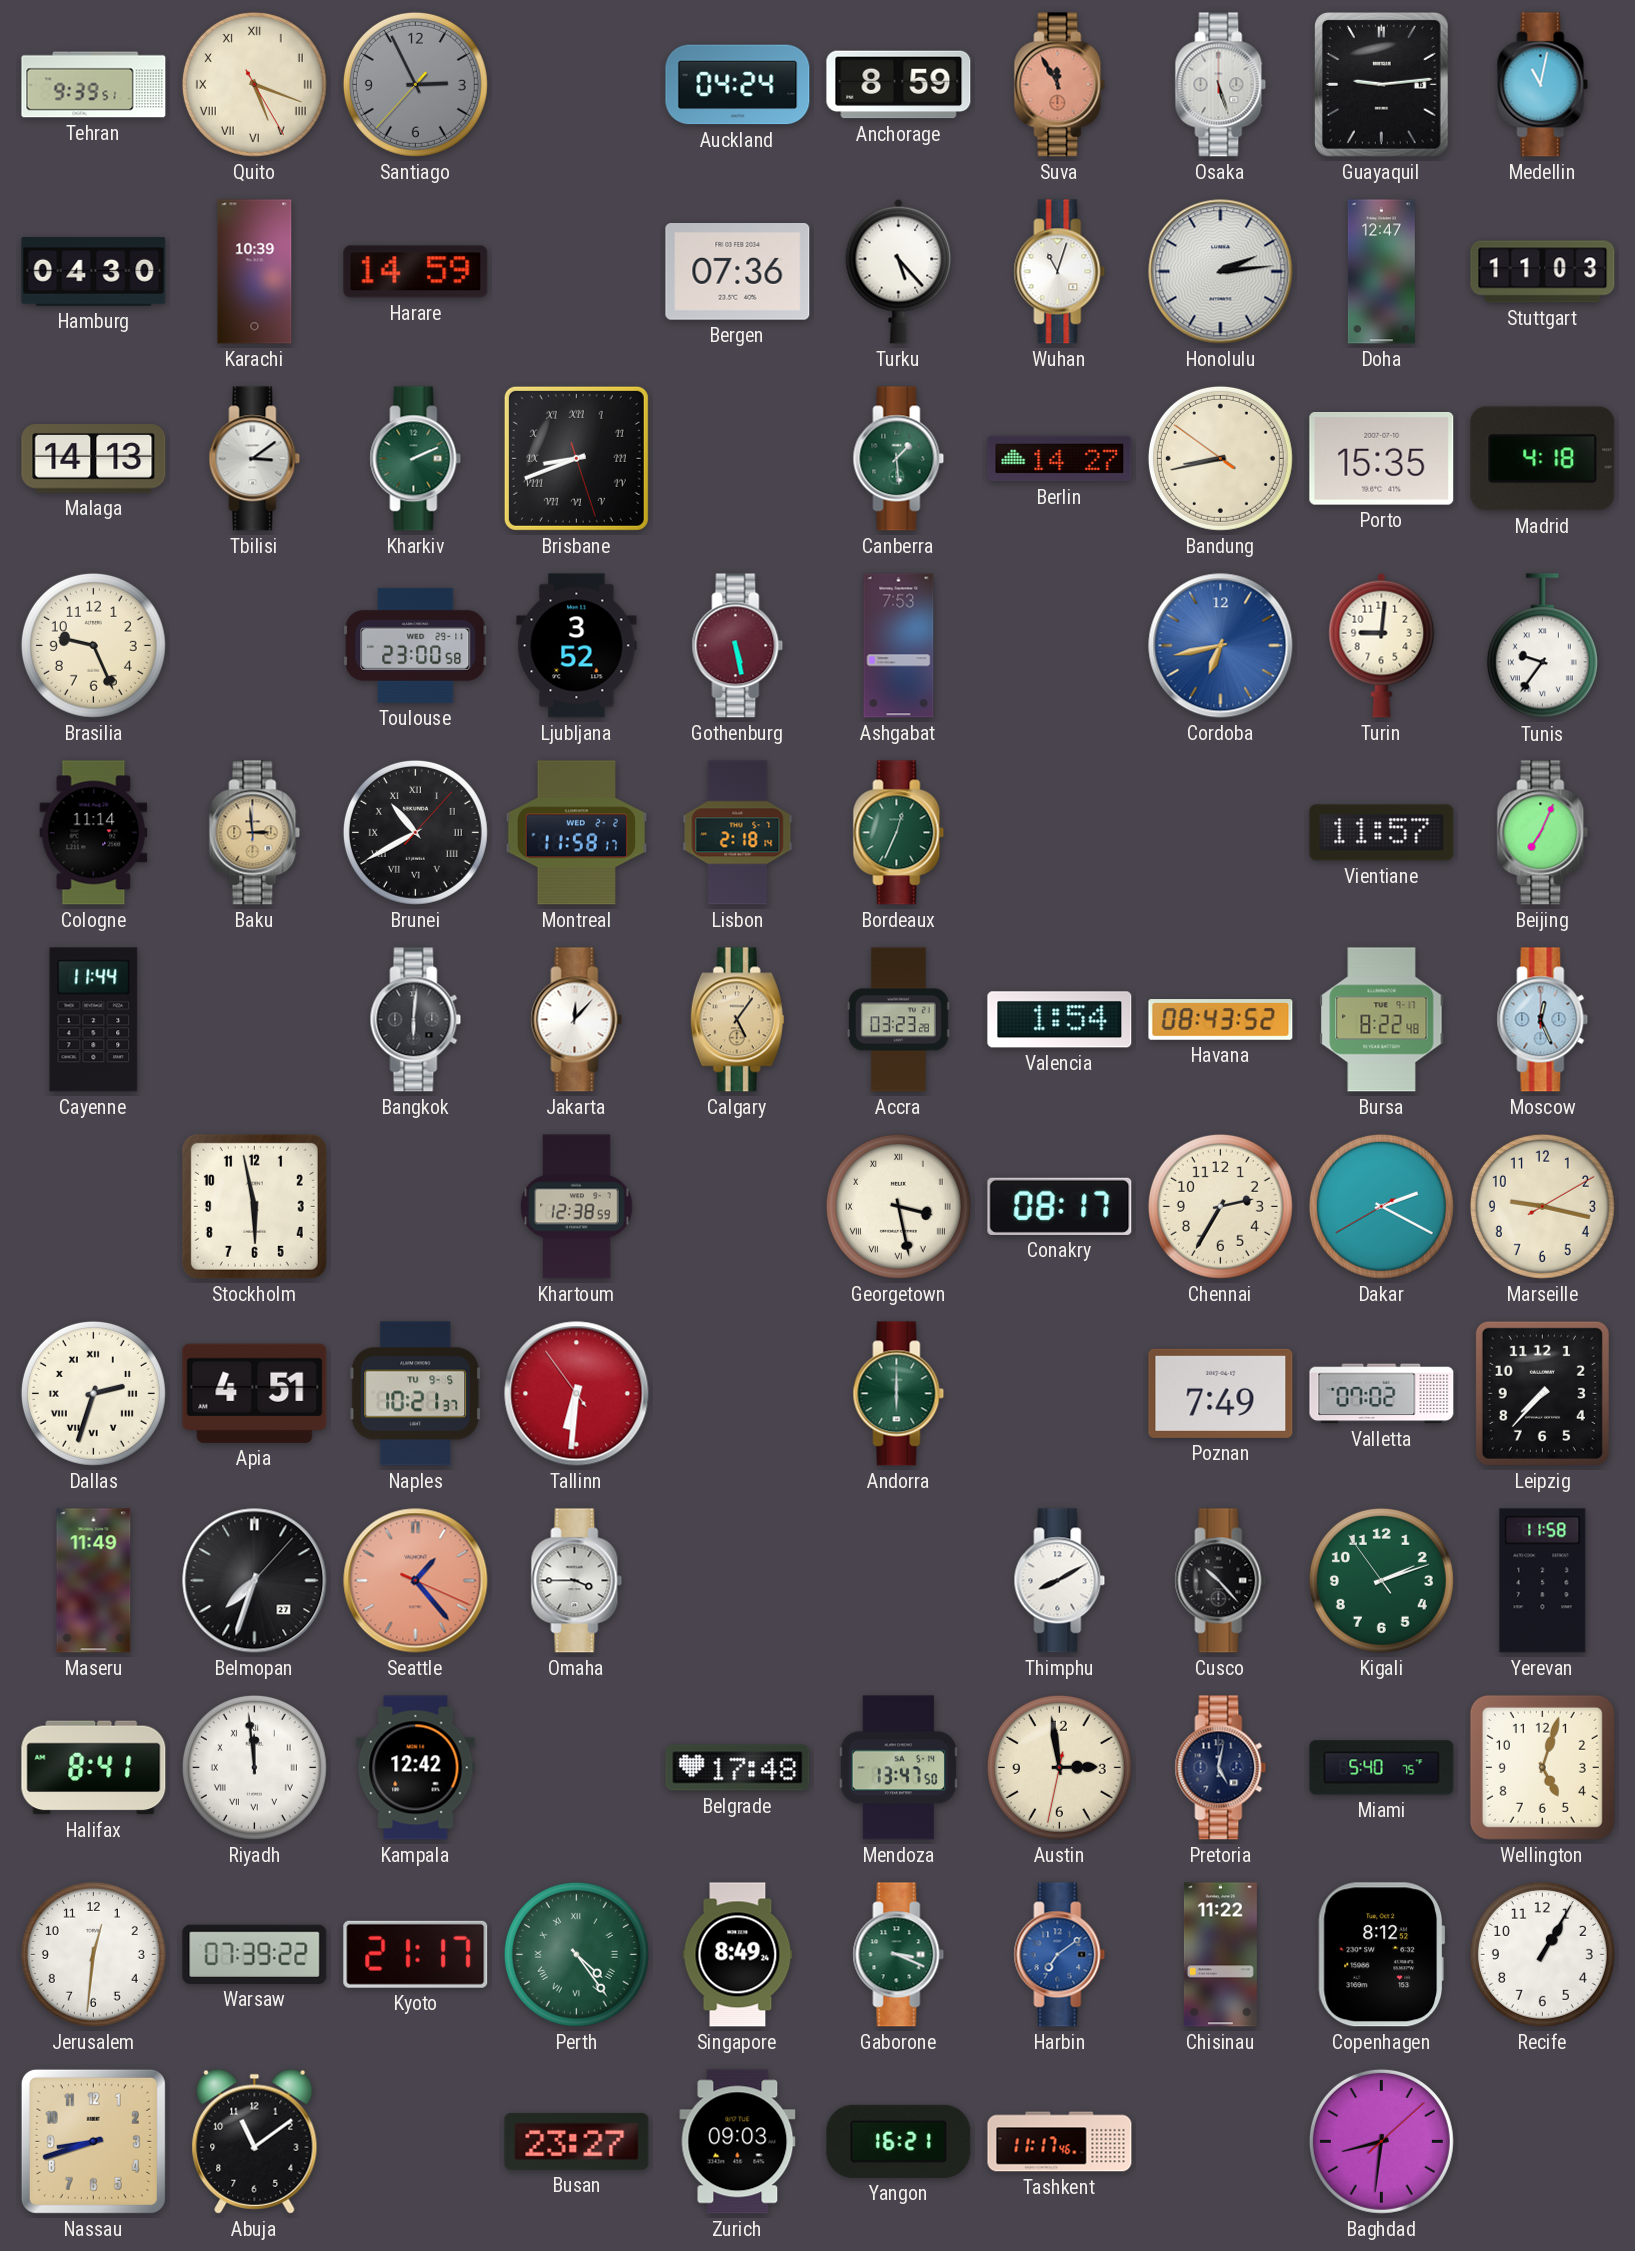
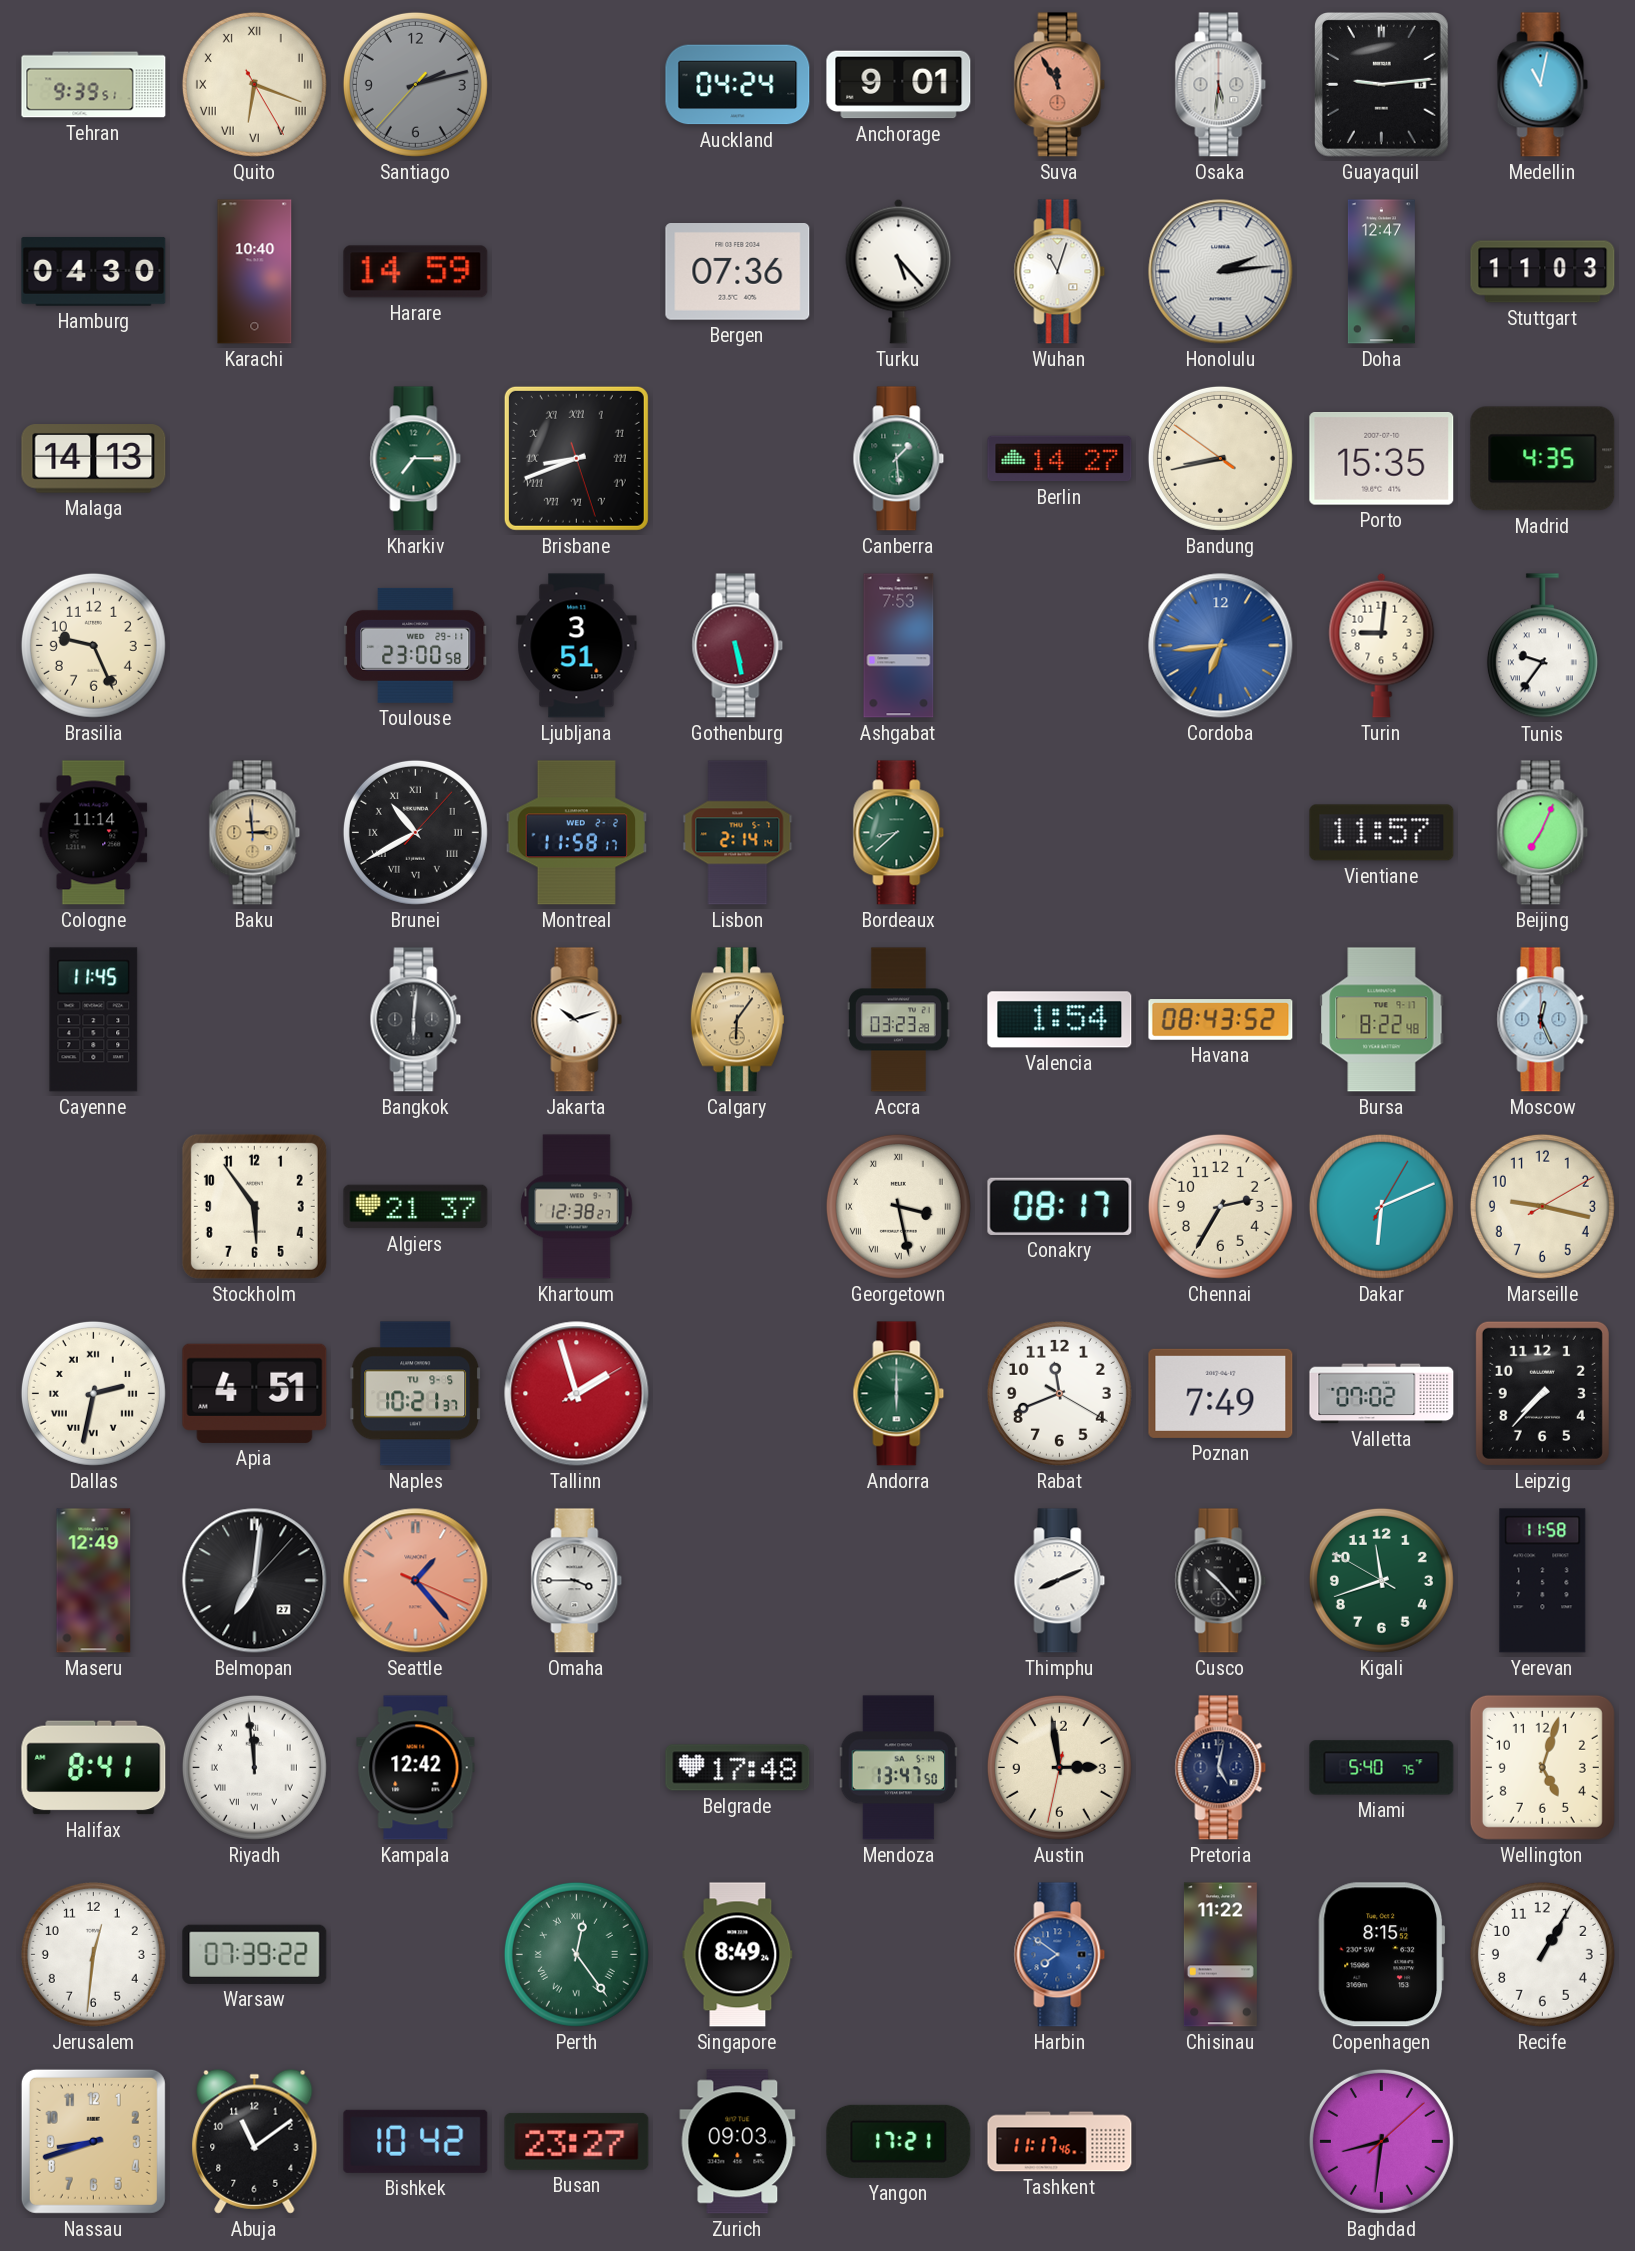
Quito: 5:18 -> 6:18 (254, 84)
Santiago: 2:55 -> 2:12 (415, 84)
Anchorage: 8:59 -> 9:01 (899, 85)
Osaka: 5:27 -> 5:31 (1221, 85)
Karachi: 10:39 -> 10:40 (255, 272)
Tbilisi: 3:09 -> none (255, 459)
Kharkiv: 2:11 -> 7:15 (416, 459)
Madrid: 4:18 -> 4:35 (1543, 459)
Ljubljana: 3:52 -> 3:51 (577, 646)
Cordoba: 6:43 -> 6:44 (1221, 646)
Lisbon: 2:18 -> 2:14 (738, 833)
Bordeaux: 12:34 -> 8:38 (899, 833)
Cayenne: 11:44 -> 11:45 (94, 1020)
Jakarta: 12:07 -> 10:12 (577, 1020)
Calgary: 5:06 -> 6:06 (737, 1020)
Stockholm: 5:58 -> 5:54 (254, 1206)
Algiers: none -> 21:37 (416, 1207)
Khartoum: 12:38:59 -> 12:38:27 (577, 1207)
Dakar: 2:19 -> 6:11 (1381, 1206)
Dallas: 2:33 -> 2:32 (93, 1393)
Tallinn: 6:30 -> 1:57 (577, 1394)
Rabat: none -> 11:41 (1059, 1393)
Maseru: 11:49 -> 12:49 (94, 1581)
Belmopan: 7:33 -> 7:01 (255, 1581)
Thimphu: 8:10 -> 8:11 (1060, 1581)
Kigali: 2:11 -> 11:41 (1381, 1580)
Kyoto: 21:17 -> none (416, 1954)
Perth: 4:24 -> 12:24 (576, 1954)
Gaborone: 3:19 -> none (899, 1955)
Harbin: 7:09 -> 7:51 (1060, 1955)
Copenhagen: 8:12 -> 8:15 (1382, 1955)
Bishkek: none -> 10:42 (416, 2141)
Yangon: 16:21 -> 17:21 (899, 2141)
